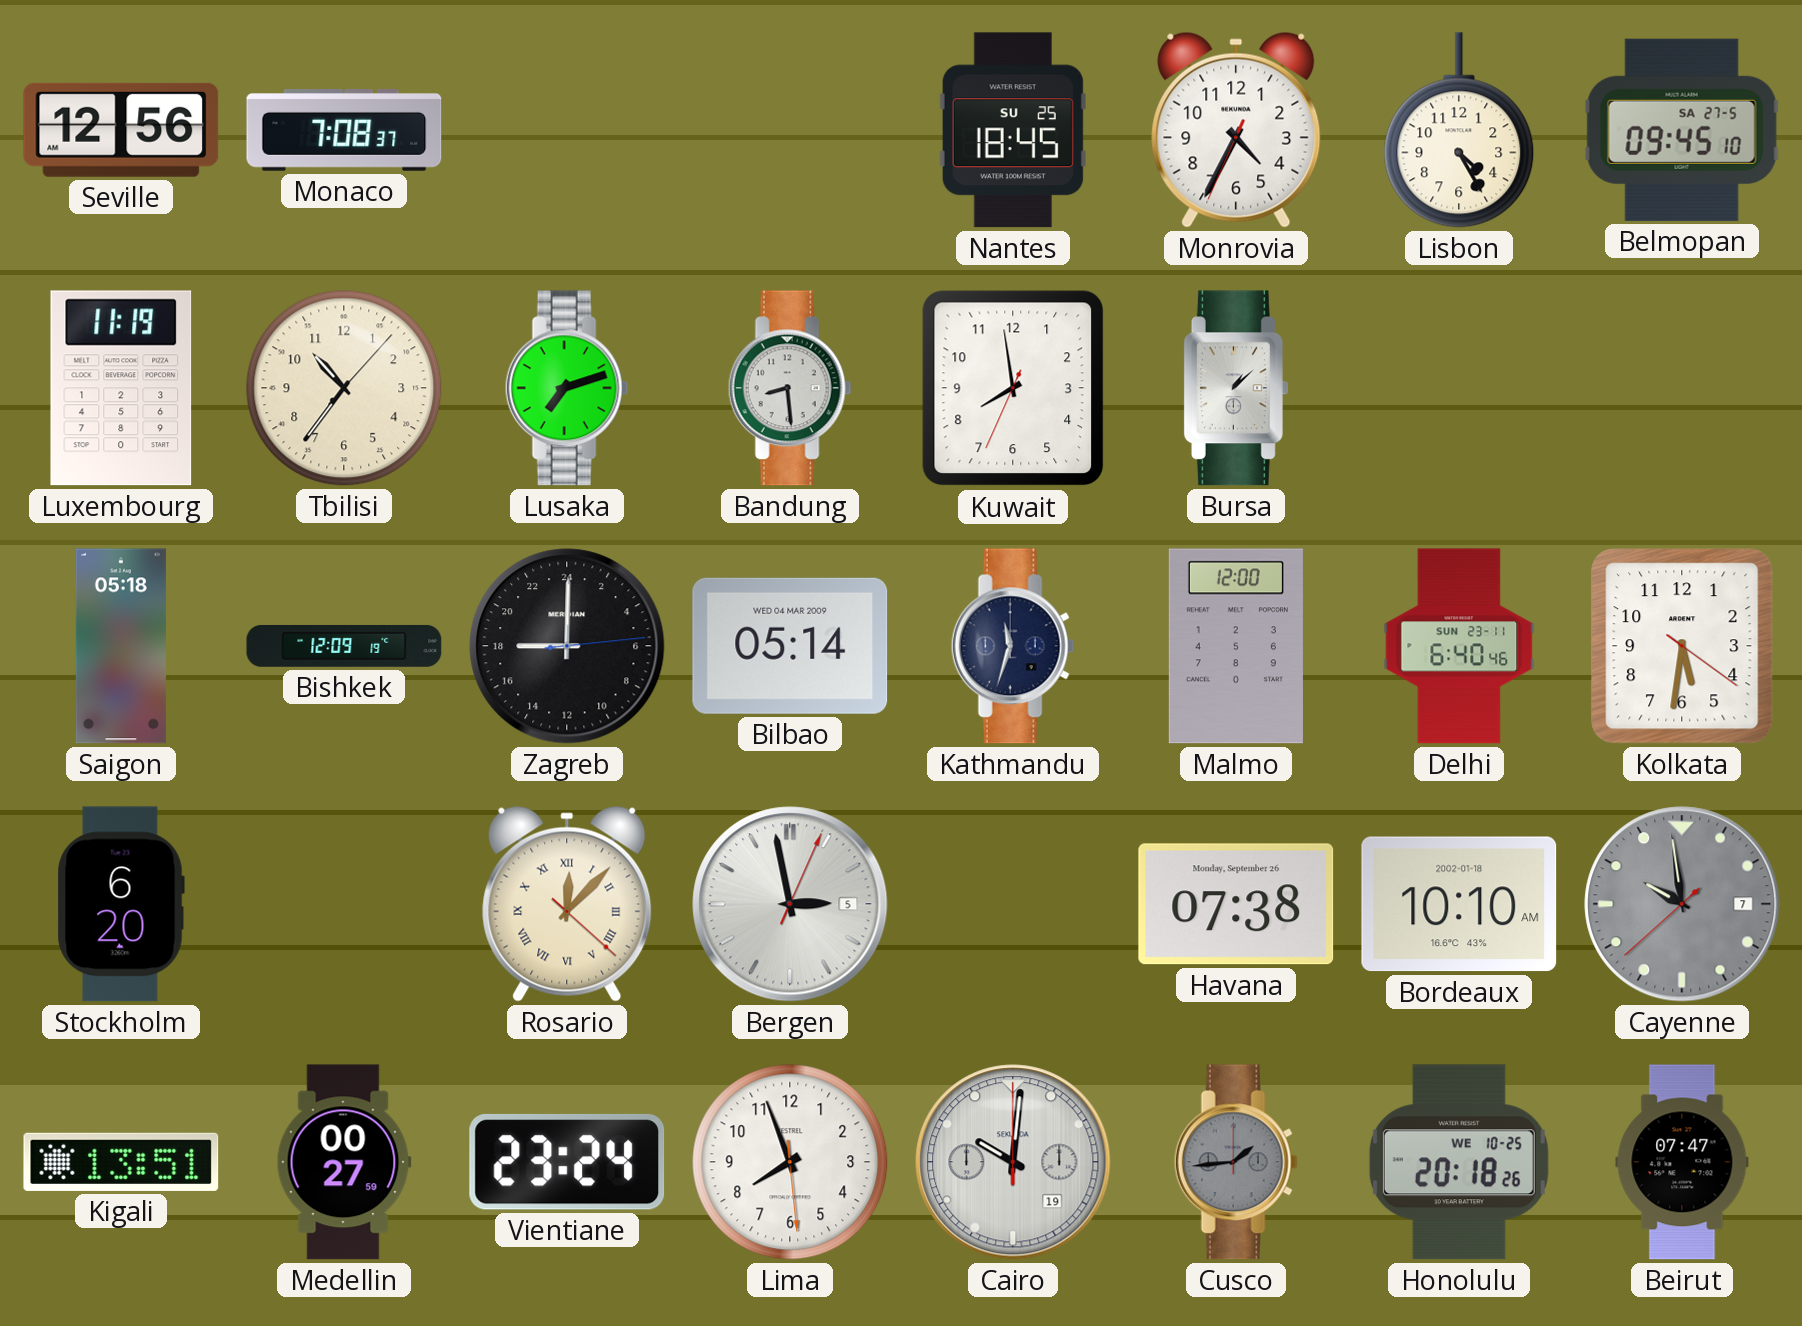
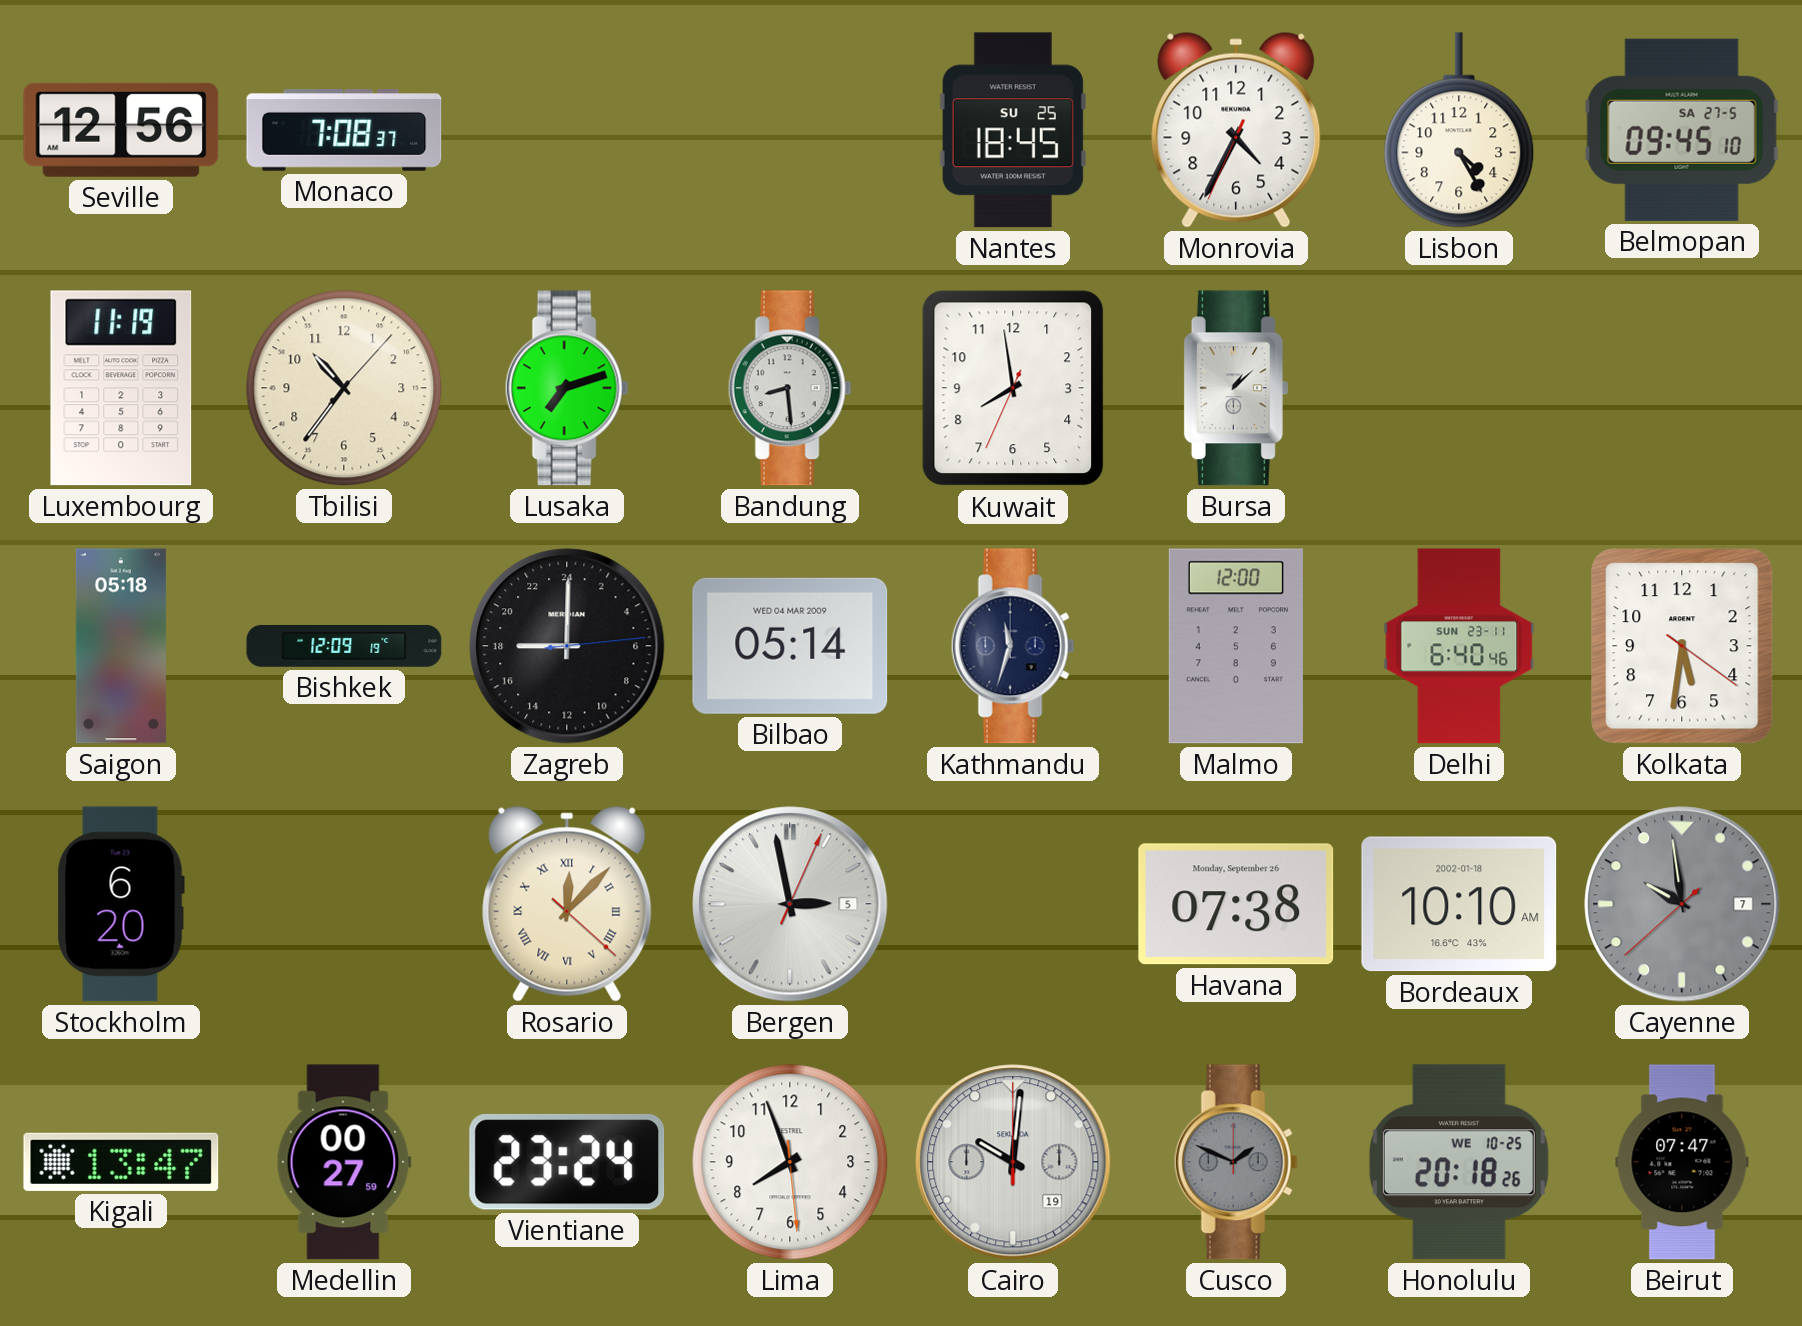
Kigali: 13:51 -> 13:47 (121, 1162)
Cusco: 1:44 -> 1:49 (1236, 1162)
